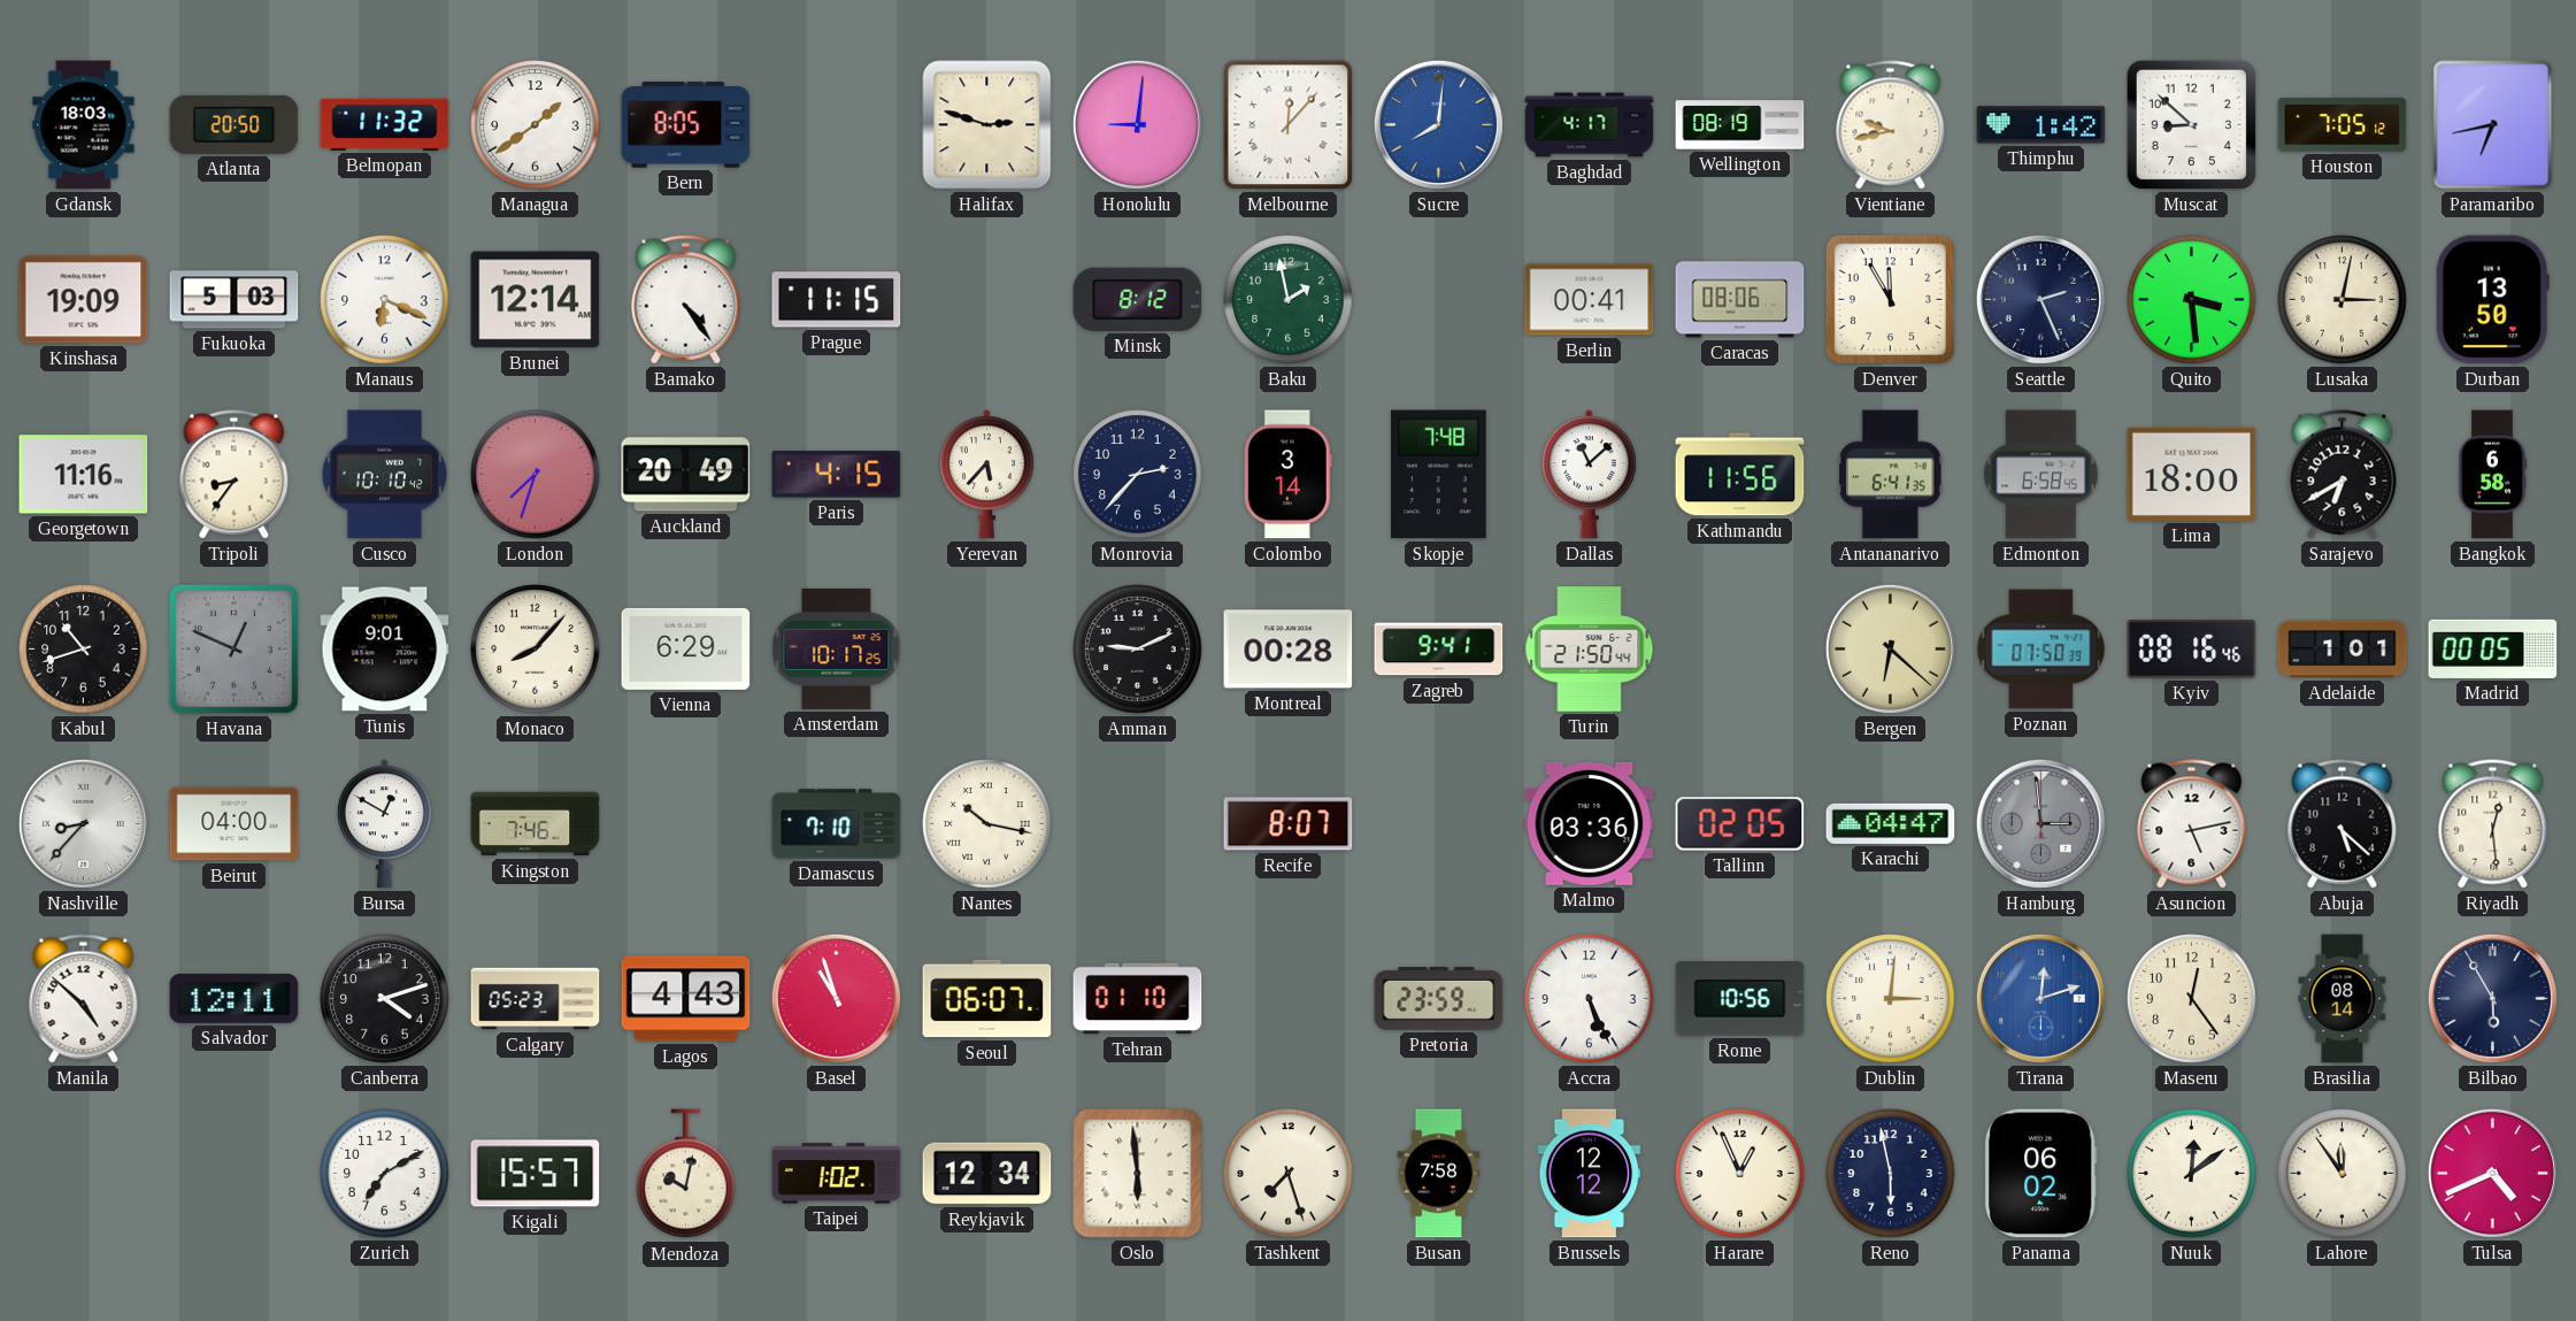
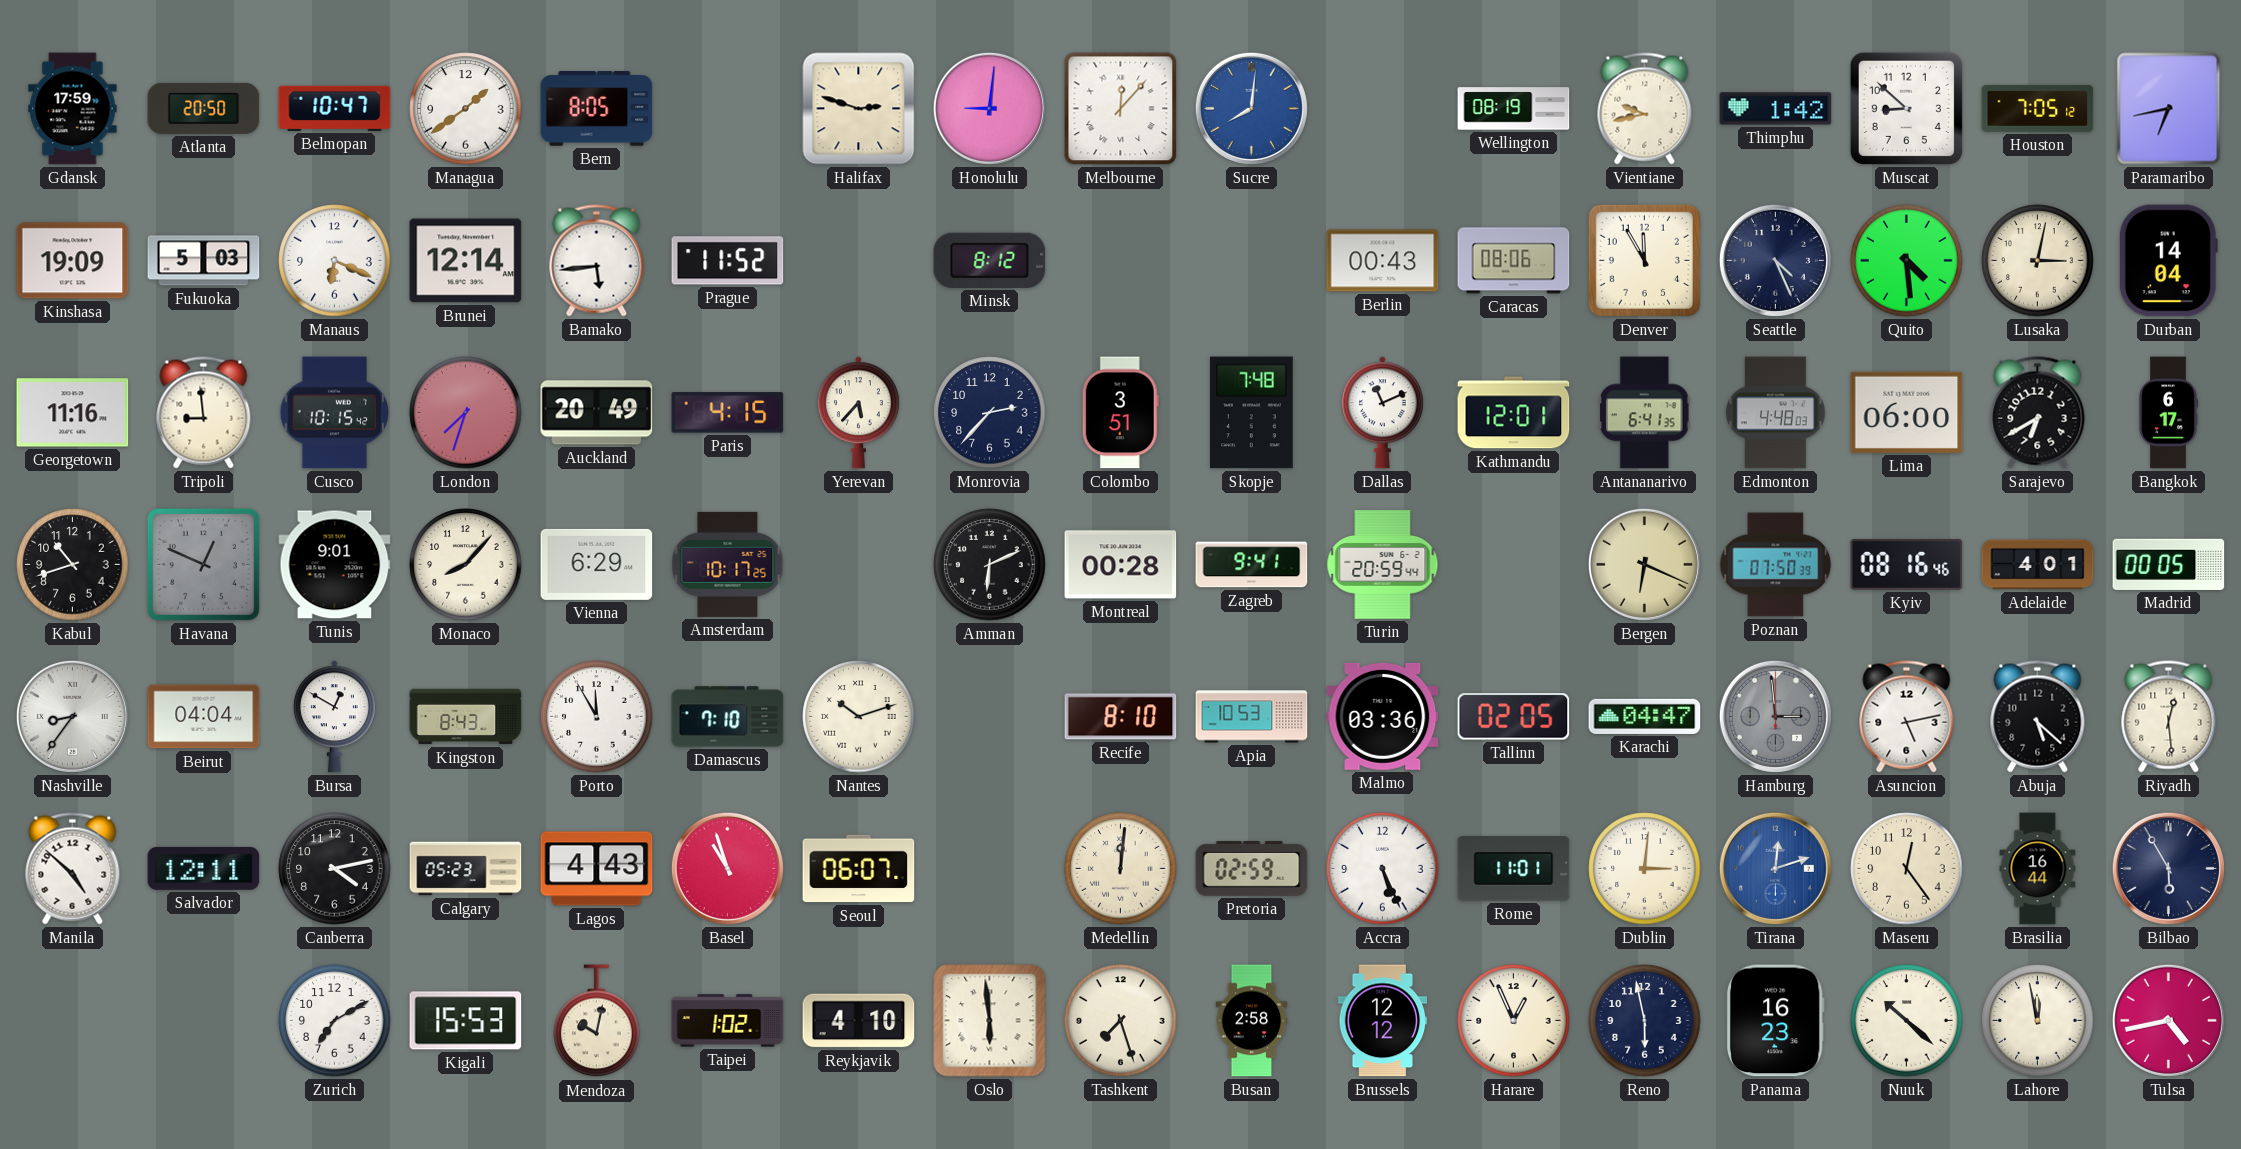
Gdansk: 18:03 -> 17:59 (73, 109)
Belmopan: 11:32 -> 10:47 (335, 108)
Baghdad: 4:17 -> none (1590, 125)
Bamako: 4:24 -> 5:44 (597, 261)
Prague: 11:15 -> 11:52 (728, 261)
Baku: 1:58 -> none (1289, 300)
Berlin: 00:41 -> 00:43 (1383, 261)
Seattle: 2:26 -> 4:26 (1775, 260)
Quito: 3:29 -> 4:29 (1907, 261)
Durban: 13:50 -> 14:04 (2168, 261)
Tripoli: 8:36 -> 8:59 (204, 413)
Cusco: 10:10 -> 10:15 (335, 413)
Colombo: 3:14 -> 3:51 (1120, 413)
Dallas: 11:08 -> 11:11 (1382, 413)
Kathmandu: 11:56 -> 12:01 (1514, 413)
Edmonton: 6:58 -> 4:48 (1776, 413)
Lima: 18:00 -> 06:00 (1907, 412)
Bangkok: 6:58 -> 6:17 (2168, 413)
Amman: 9:11 -> 6:11 (990, 565)
Turin: 21:50 -> 20:59 (1383, 565)
Bergen: 6:22 -> 6:19 (1644, 564)
Adelaide: 1:01 -> 4:01 (2038, 565)
Nashville: 8:37 -> 8:36 (72, 716)
Beirut: 04:00 -> 04:04 (204, 717)
Kingston: 7:46 -> 8:43 (466, 717)
Porto: none -> 11:55 (597, 717)
Nantes: 10:17 -> 10:12 (859, 717)
Recife: 8:07 -> 8:10 (1121, 717)
Apia: none -> 10:53 (1252, 717)
Canberra: 4:12 -> 4:13 (335, 869)
Tehran: 01:10 -> none (1138, 999)
Medellin: none -> 12:01 (1121, 869)
Pretoria: 23:59 -> 02:59 (1252, 868)
Rome: 10:56 -> 11:01 (1514, 869)
Brasilia: 08:14 -> 16:44 (2038, 869)
Kigali: 15:57 -> 15:53 (466, 1021)
Reykjavik: 12:34 -> 4:10 (859, 1021)
Busan: 7:58 -> 2:58 (1252, 1021)
Panama: 06:02 -> 16:23 (1775, 1021)
Nuuk: 12:09 -> 10:22 (1907, 1021)
Lahore: 11:54 -> 11:58 (2038, 1021)
Tulsa: 4:41 -> 4:43 (2168, 1020)
